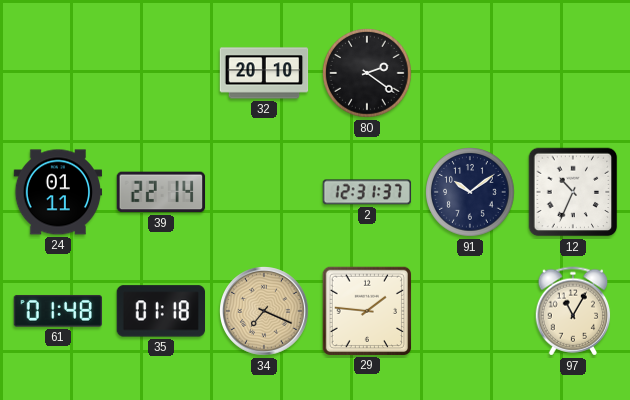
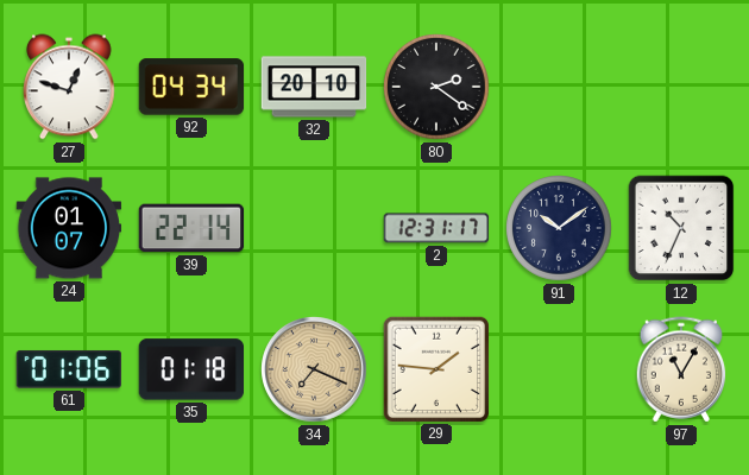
27: none -> 12:48 (69, 87)
92: none -> 04:34 (191, 87)
24: 01:11 -> 01:07 (69, 228)
2: 12:31:37 -> 12:31:17 (436, 228)
61: 01:48 -> 01:06 (68, 369)
